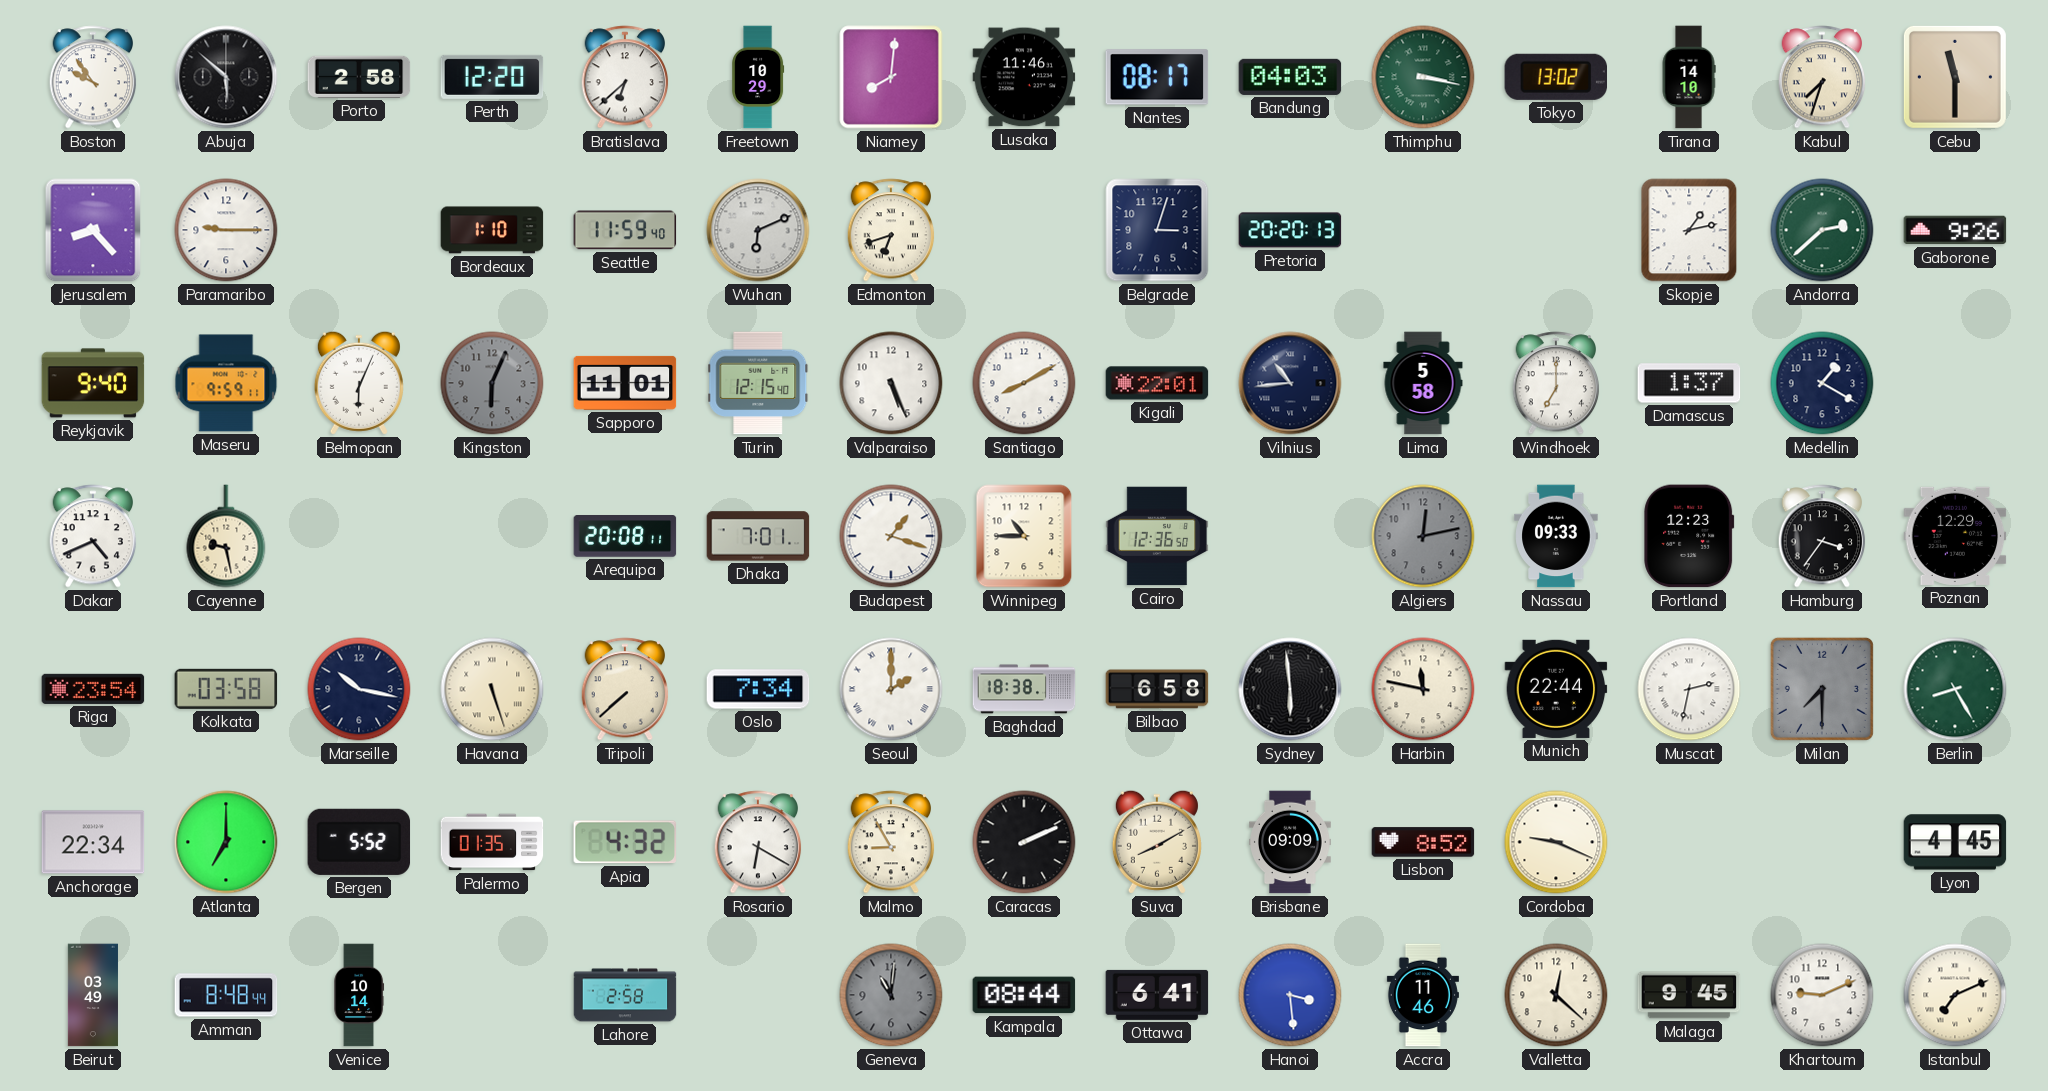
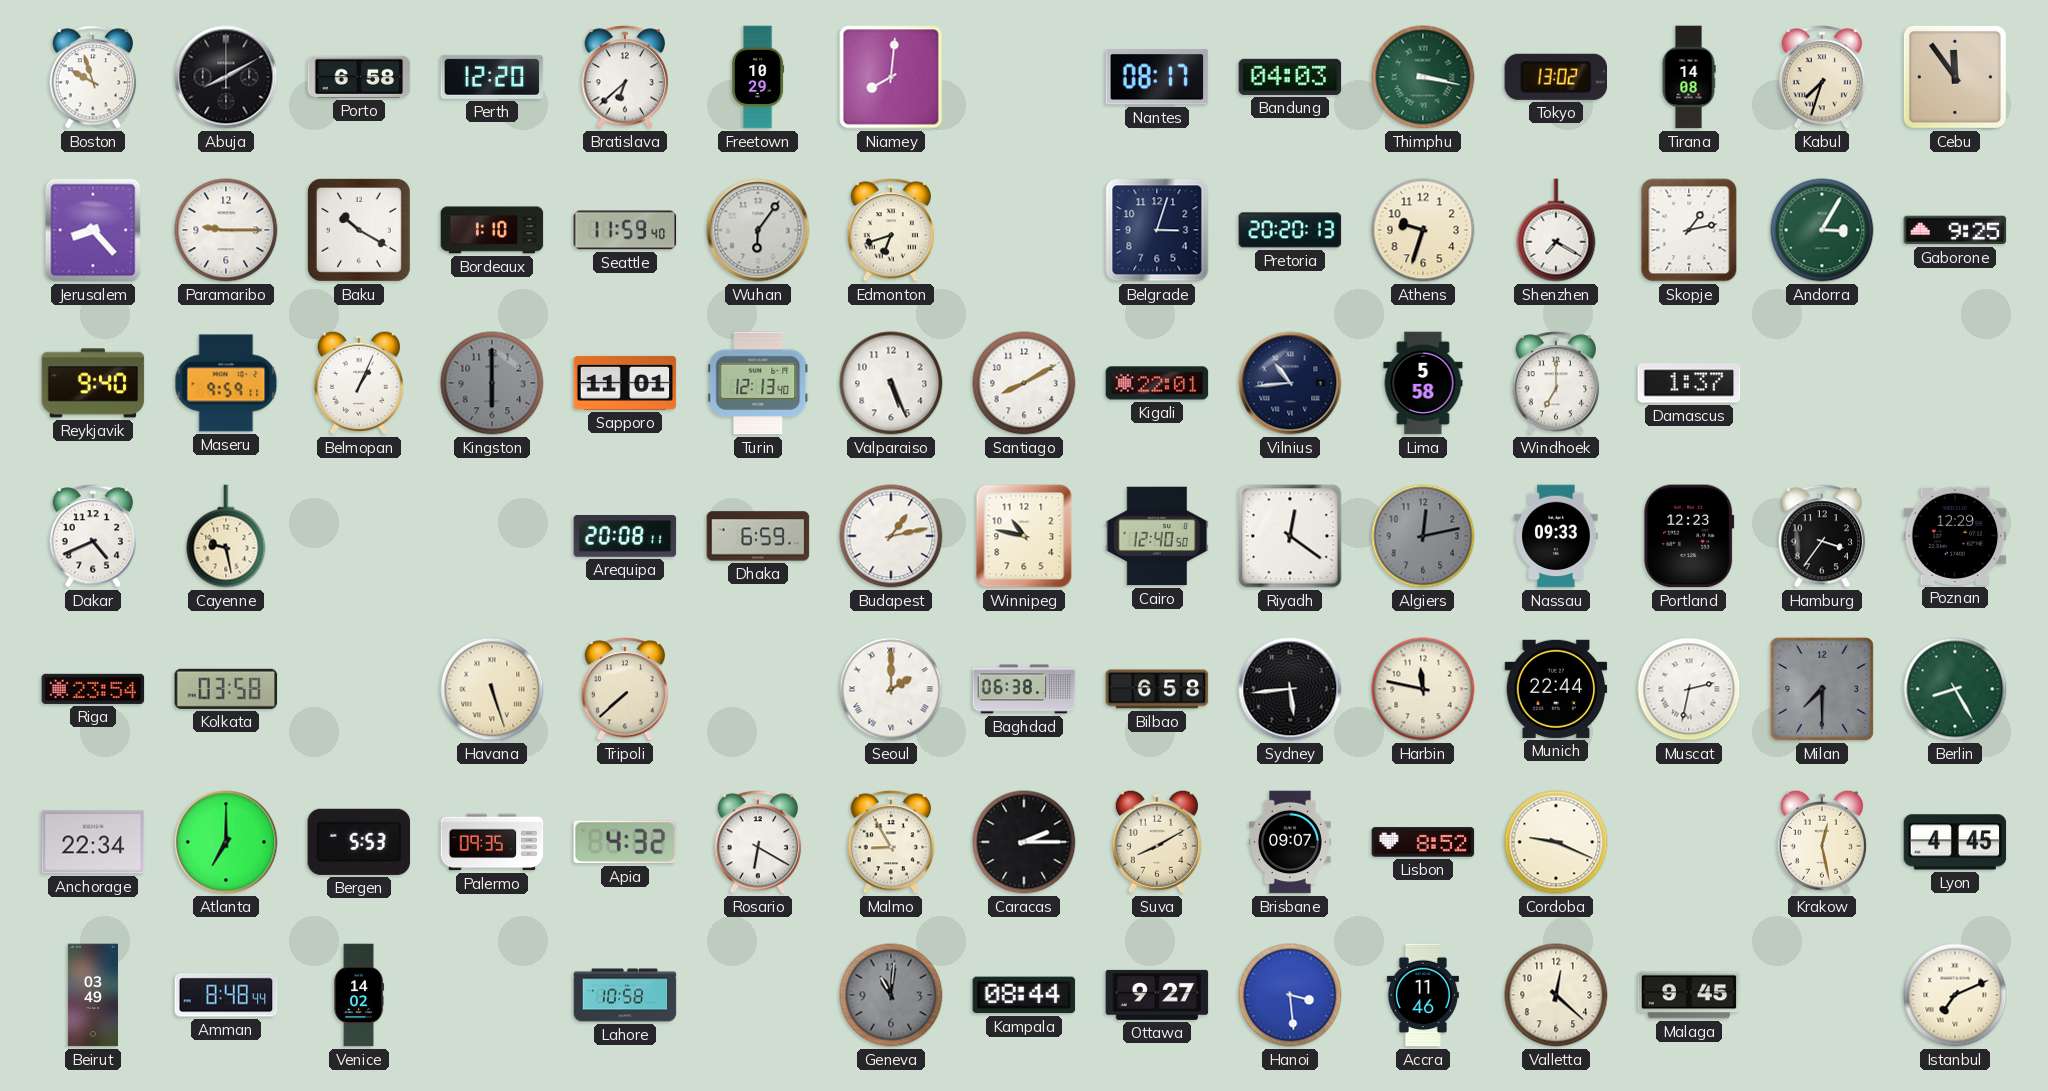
Boston: 9:54 -> 9:57 (93, 77)
Abuja: 5:52 -> 8:10 (226, 77)
Porto: 2:58 -> 6:58 (359, 77)
Lusaka: 11:46 -> none (1024, 77)
Tirana: 14:10 -> 14:08 (1689, 77)
Cebu: 11:30 -> 11:54 (1955, 77)
Baku: none -> 10:20 (359, 230)
Wuhan: 6:11 -> 6:06 (758, 230)
Athens: none -> 9:33 (1423, 230)
Shenzhen: none -> 7:20 (1556, 230)
Andorra: 2:38 -> 3:05 (1822, 230)
Gaborone: 9:26 -> 9:25 (1955, 230)
Belmopan: 6:04 -> 1:04 (359, 383)
Kingston: 6:04 -> 6:00 (492, 383)
Turin: 12:15 -> 12:13 (758, 383)
Medellin: 1:20 -> none (1822, 383)
Dhaka: 7:01 -> 6:59 (758, 536)
Budapest: 1:18 -> 1:13 (891, 536)
Winnipeg: 10:45 -> 10:47 (1024, 536)
Cairo: 12:36 -> 12:40 (1157, 536)
Riyadh: none -> 12:21 (1290, 536)
Marseille: 10:17 -> none (359, 689)
Oslo: 7:34 -> none (758, 689)
Baghdad: 18:38 -> 06:38 (1024, 689)
Sydney: 5:59 -> 5:44 (1290, 689)
Bergen: 5:52 -> 5:53 (359, 842)
Palermo: 01:35 -> 09:35 (492, 842)
Caracas: 2:11 -> 2:15 (1024, 842)
Brisbane: 09:09 -> 09:07 (1291, 842)
Krakow: none -> 12:28 (1822, 842)
Venice: 10:14 -> 14:02 (359, 995)
Lahore: 2:58 -> 10:58 (625, 995)
Ottawa: 6:41 -> 9:27 (1157, 995)
Khartoum: 9:11 -> none (1822, 995)
